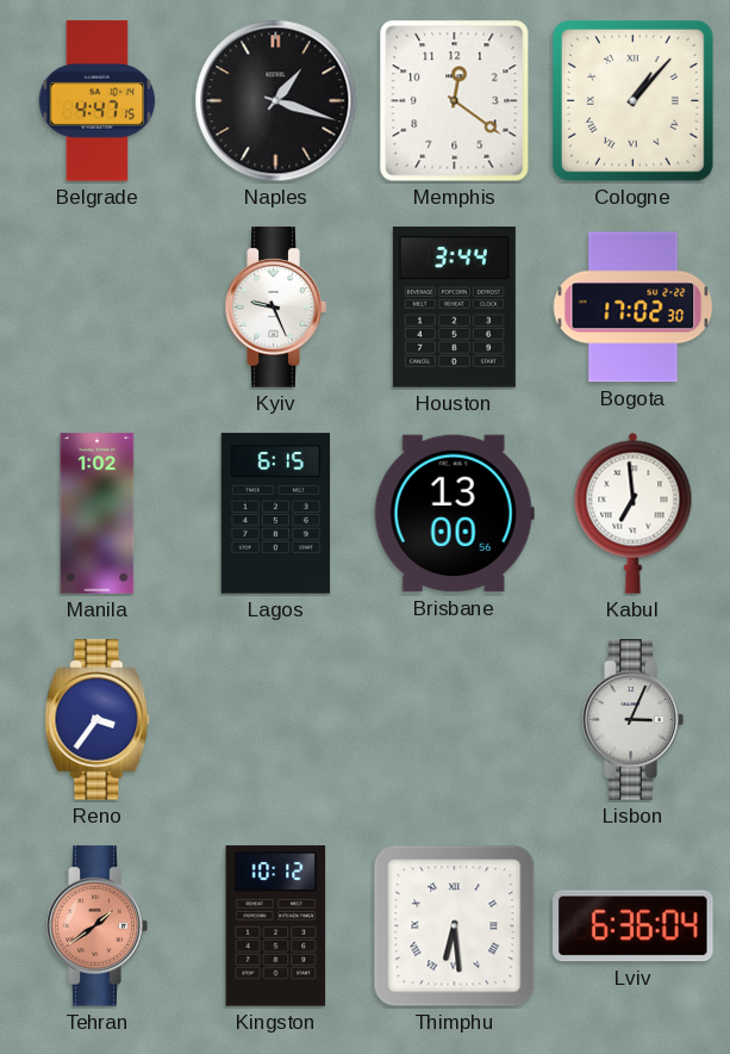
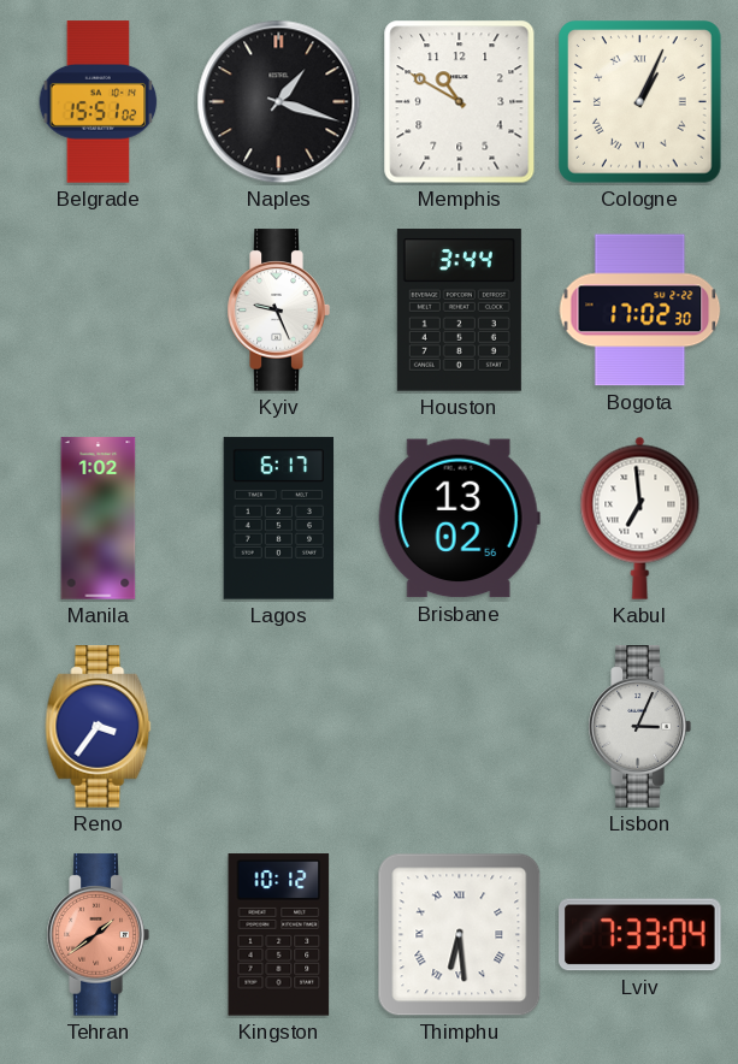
Belgrade: 4:47 -> 15:51 (99, 102)
Memphis: 12:21 -> 10:50 (460, 102)
Cologne: 1:07 -> 1:04 (640, 102)
Lagos: 6:15 -> 6:17 (279, 519)
Brisbane: 13:00 -> 13:02 (459, 519)
Lviv: 6:36 -> 7:33 (640, 935)
